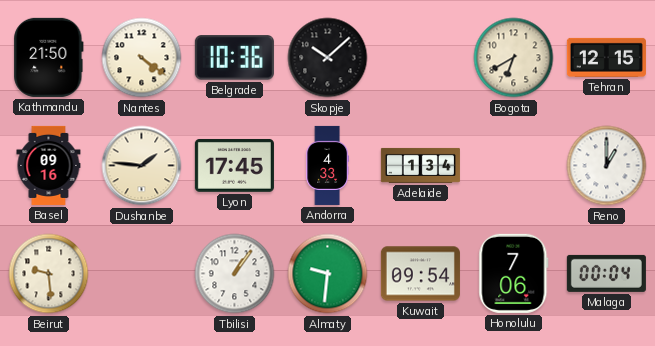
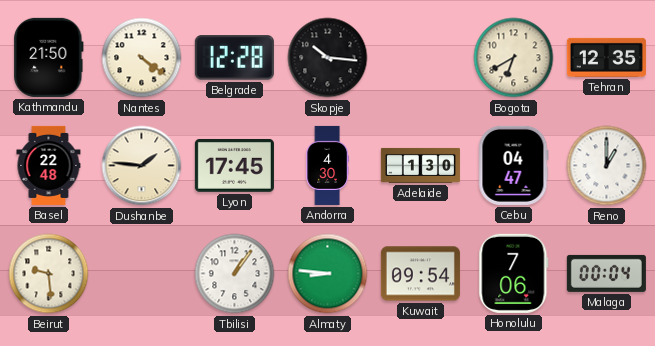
Belgrade: 10:36 -> 12:28 (234, 58)
Skopje: 10:08 -> 10:16 (328, 58)
Tehran: 12:15 -> 12:35 (606, 57)
Basel: 09:16 -> 22:48 (49, 165)
Andorra: 4:33 -> 4:30 (327, 165)
Adelaide: 1:34 -> 1:30 (420, 165)
Cebu: none -> 04:47 (514, 165)
Almaty: 9:31 -> 8:46 (328, 274)
